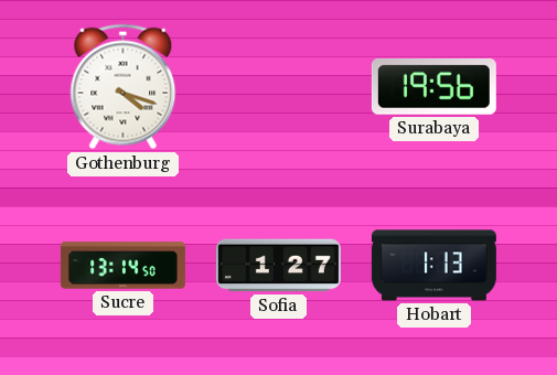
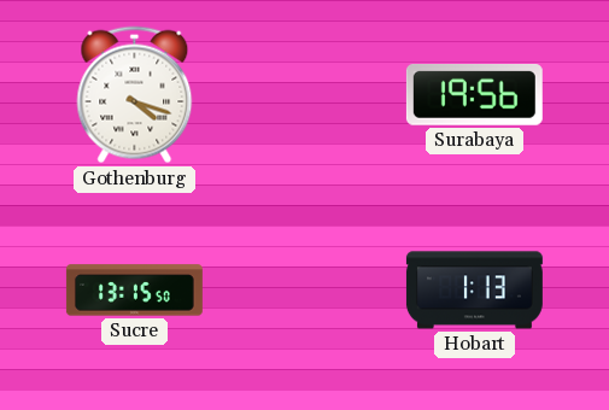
Sucre: 13:14 -> 13:15 (134, 291)
Sofia: 1:27 -> none (278, 266)
